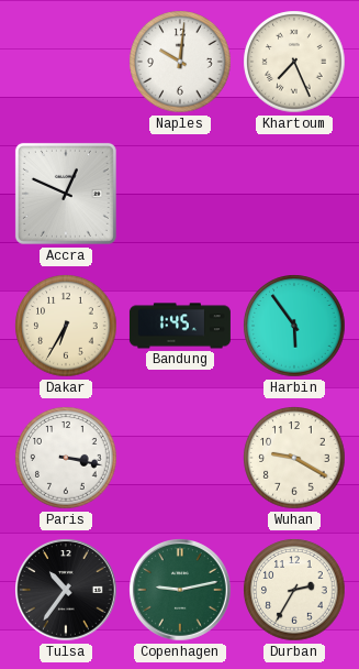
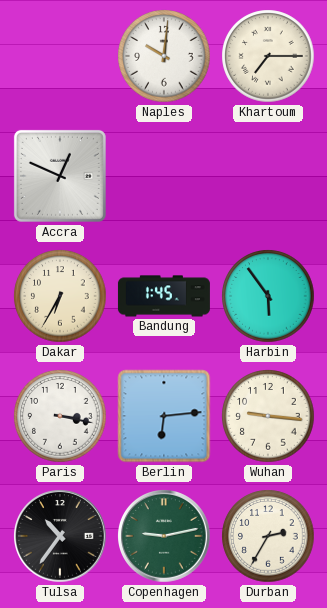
Khartoum: 7:26 -> 7:15 (268, 56)
Berlin: none -> 6:14 (164, 416)
Wuhan: 9:20 -> 9:16 (268, 416)
